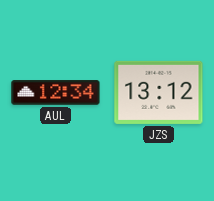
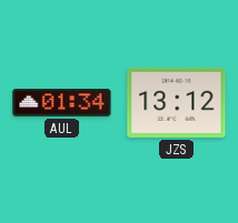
AUL: 12:34 -> 01:34 (62, 103)
